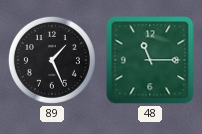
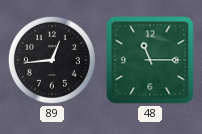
89: 1:26 -> 12:44 (52, 60)
